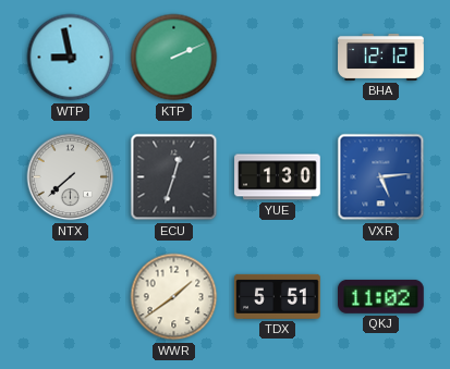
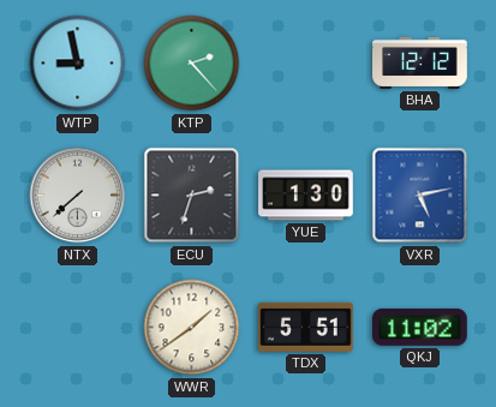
KTP: 2:11 -> 2:23 (192, 64)
ECU: 12:33 -> 2:33 (192, 196)
VXR: 5:14 -> 5:13 (420, 196)
